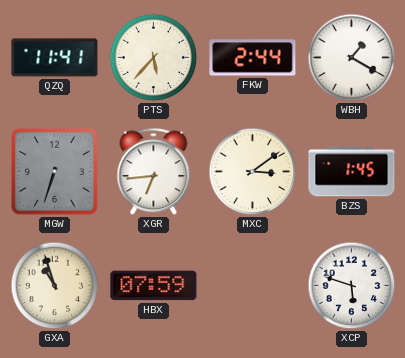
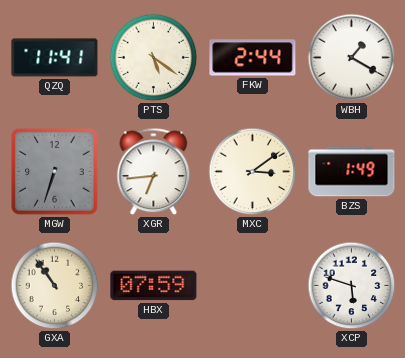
PTS: 5:37 -> 5:21 (154, 58)
BZS: 1:45 -> 1:49 (352, 172)
GXA: 10:57 -> 10:54 (55, 286)
